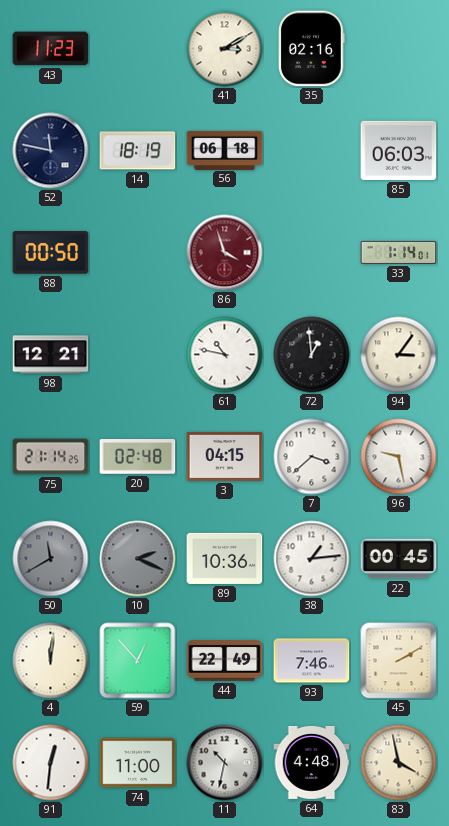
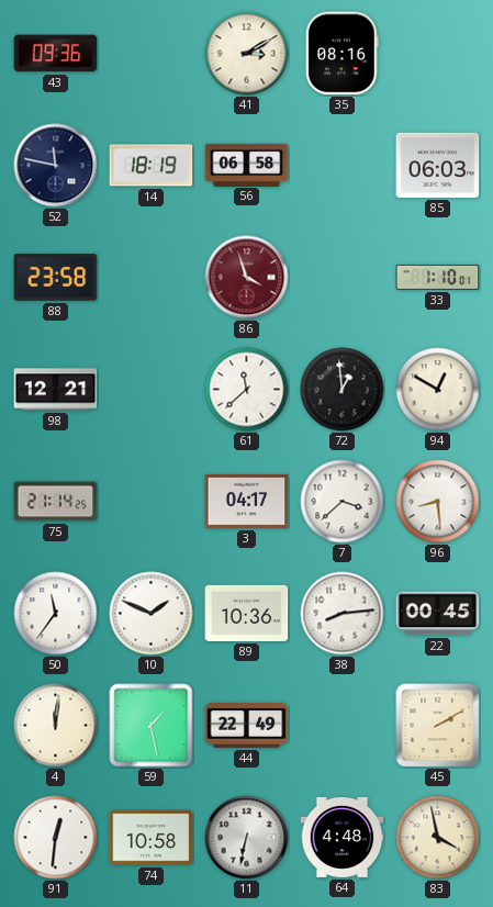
43: 11:23 -> 09:36 (56, 54)
35: 02:16 -> 08:16 (343, 54)
56: 06:18 -> 06:58 (247, 165)
88: 00:50 -> 23:58 (56, 278)
33: 1:14 -> 1:10 (438, 277)
61: 10:47 -> 11:38 (247, 390)
94: 3:06 -> 12:50 (438, 390)
20: 02:48 -> none (138, 457)
3: 04:15 -> 04:17 (247, 502)
96: 9:28 -> 8:29 (438, 502)
50: 11:40 -> 11:36 (56, 614)
50 dial: grey -> white (56, 614)
10: 2:19 -> 1:49 (152, 614)
10 dial: grey -> white (152, 614)
38: 1:14 -> 8:14 (343, 614)
59: 12:53 -> 1:28 (152, 726)
93: 7:46 -> none (312, 661)
74: 11:00 -> 10:58 (152, 838)
11: 10:32 -> 6:32 (247, 838)
